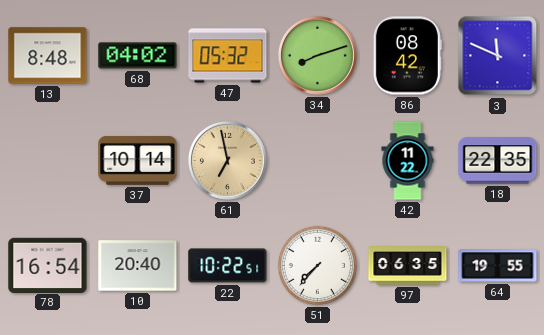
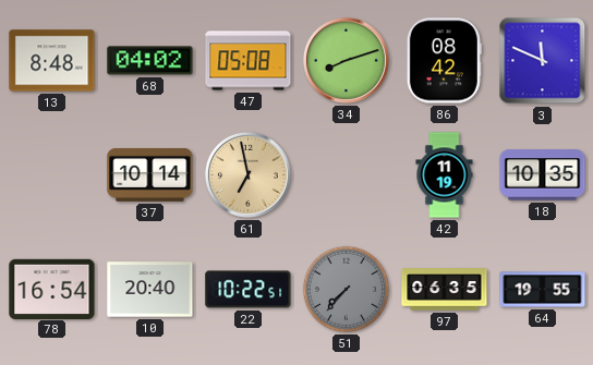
47: 05:32 -> 05:08 (249, 61)
42: 11:22 -> 11:19 (445, 175)
18: 22:35 -> 10:35 (543, 175)
51 dial: white -> grey (346, 289)
